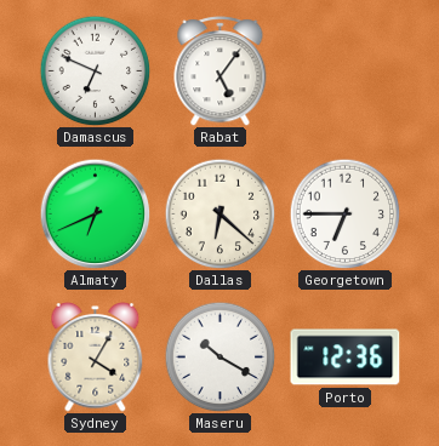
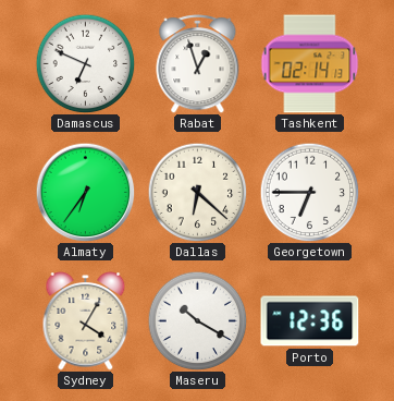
Rabat: 5:06 -> 12:57 (198, 64)
Tashkent: none -> 02:14 (309, 64)
Almaty: 6:41 -> 6:36 (85, 192)
